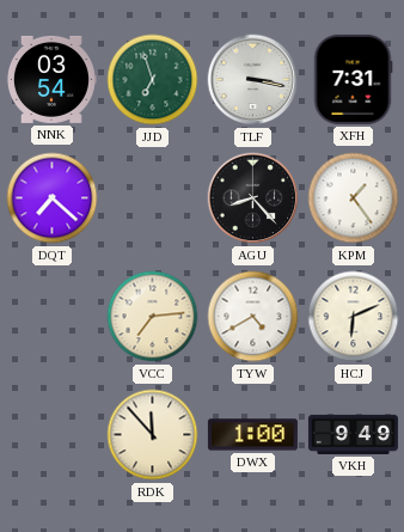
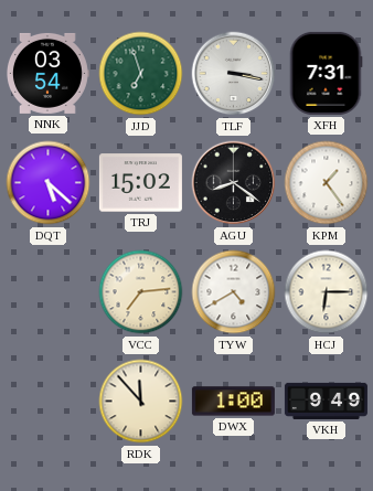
DQT: 7:22 -> 5:22 (49, 183)
TRJ: none -> 15:02 (140, 183)
AGU: 8:23 -> 8:21 (234, 183)
HCJ: 6:11 -> 6:15 (327, 292)
